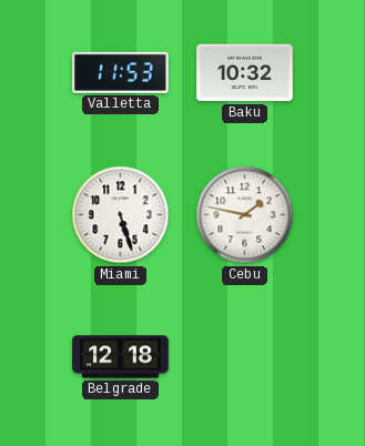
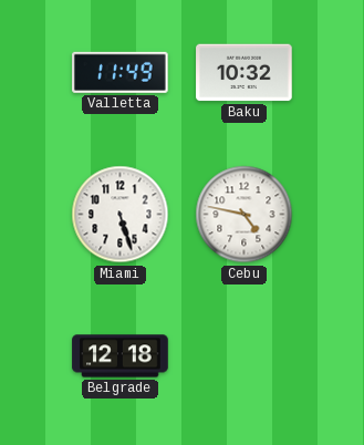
Valletta: 11:53 -> 11:49 (121, 72)
Cebu: 1:47 -> 4:47 (245, 215)
